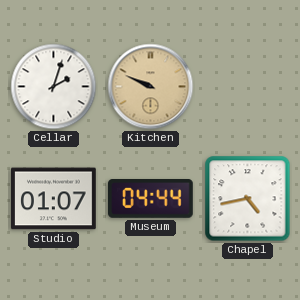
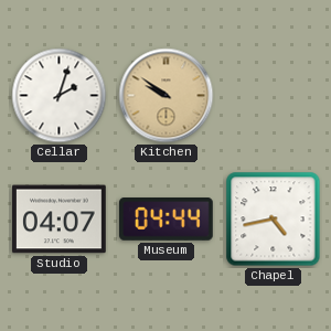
Kitchen: 9:49 -> 9:51 (167, 96)
Studio: 01:07 -> 04:07 (60, 220)
